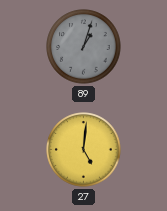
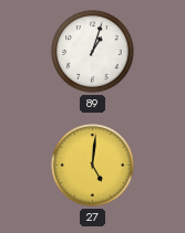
89 dial: grey -> white (93, 52)
